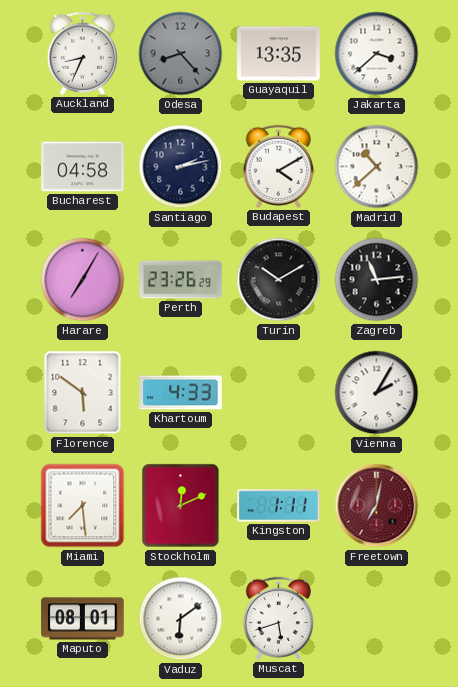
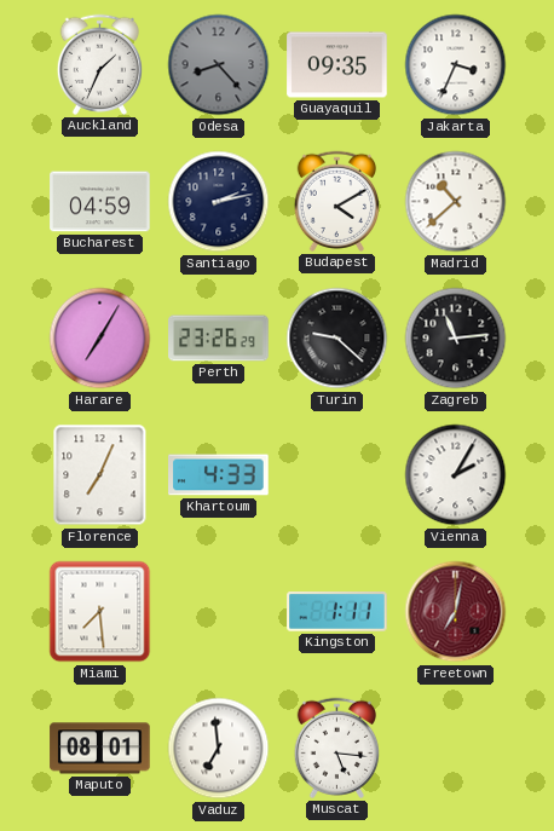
Auckland: 8:34 -> 1:34 (99, 64)
Guayaquil: 13:35 -> 09:35 (337, 65)
Jakarta: 3:38 -> 3:34 (456, 65)
Bucharest: 04:58 -> 04:59 (100, 202)
Turin: 10:10 -> 9:22 (337, 339)
Florence: 5:51 -> 7:04 (100, 475)
Stockholm: 12:11 -> none (181, 506)
Vaduz: 6:09 -> 6:59 (219, 749)
Muscat: 5:42 -> 5:16 (336, 748)
